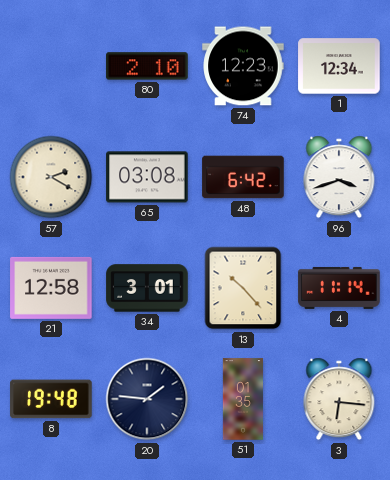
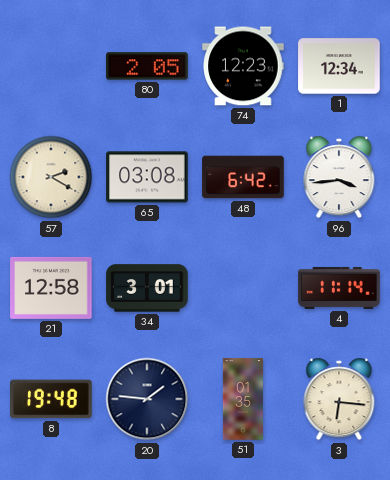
80: 2:10 -> 2:05 (147, 66)
96: 3:42 -> 3:44 (339, 177)
13: 10:23 -> none (243, 288)
